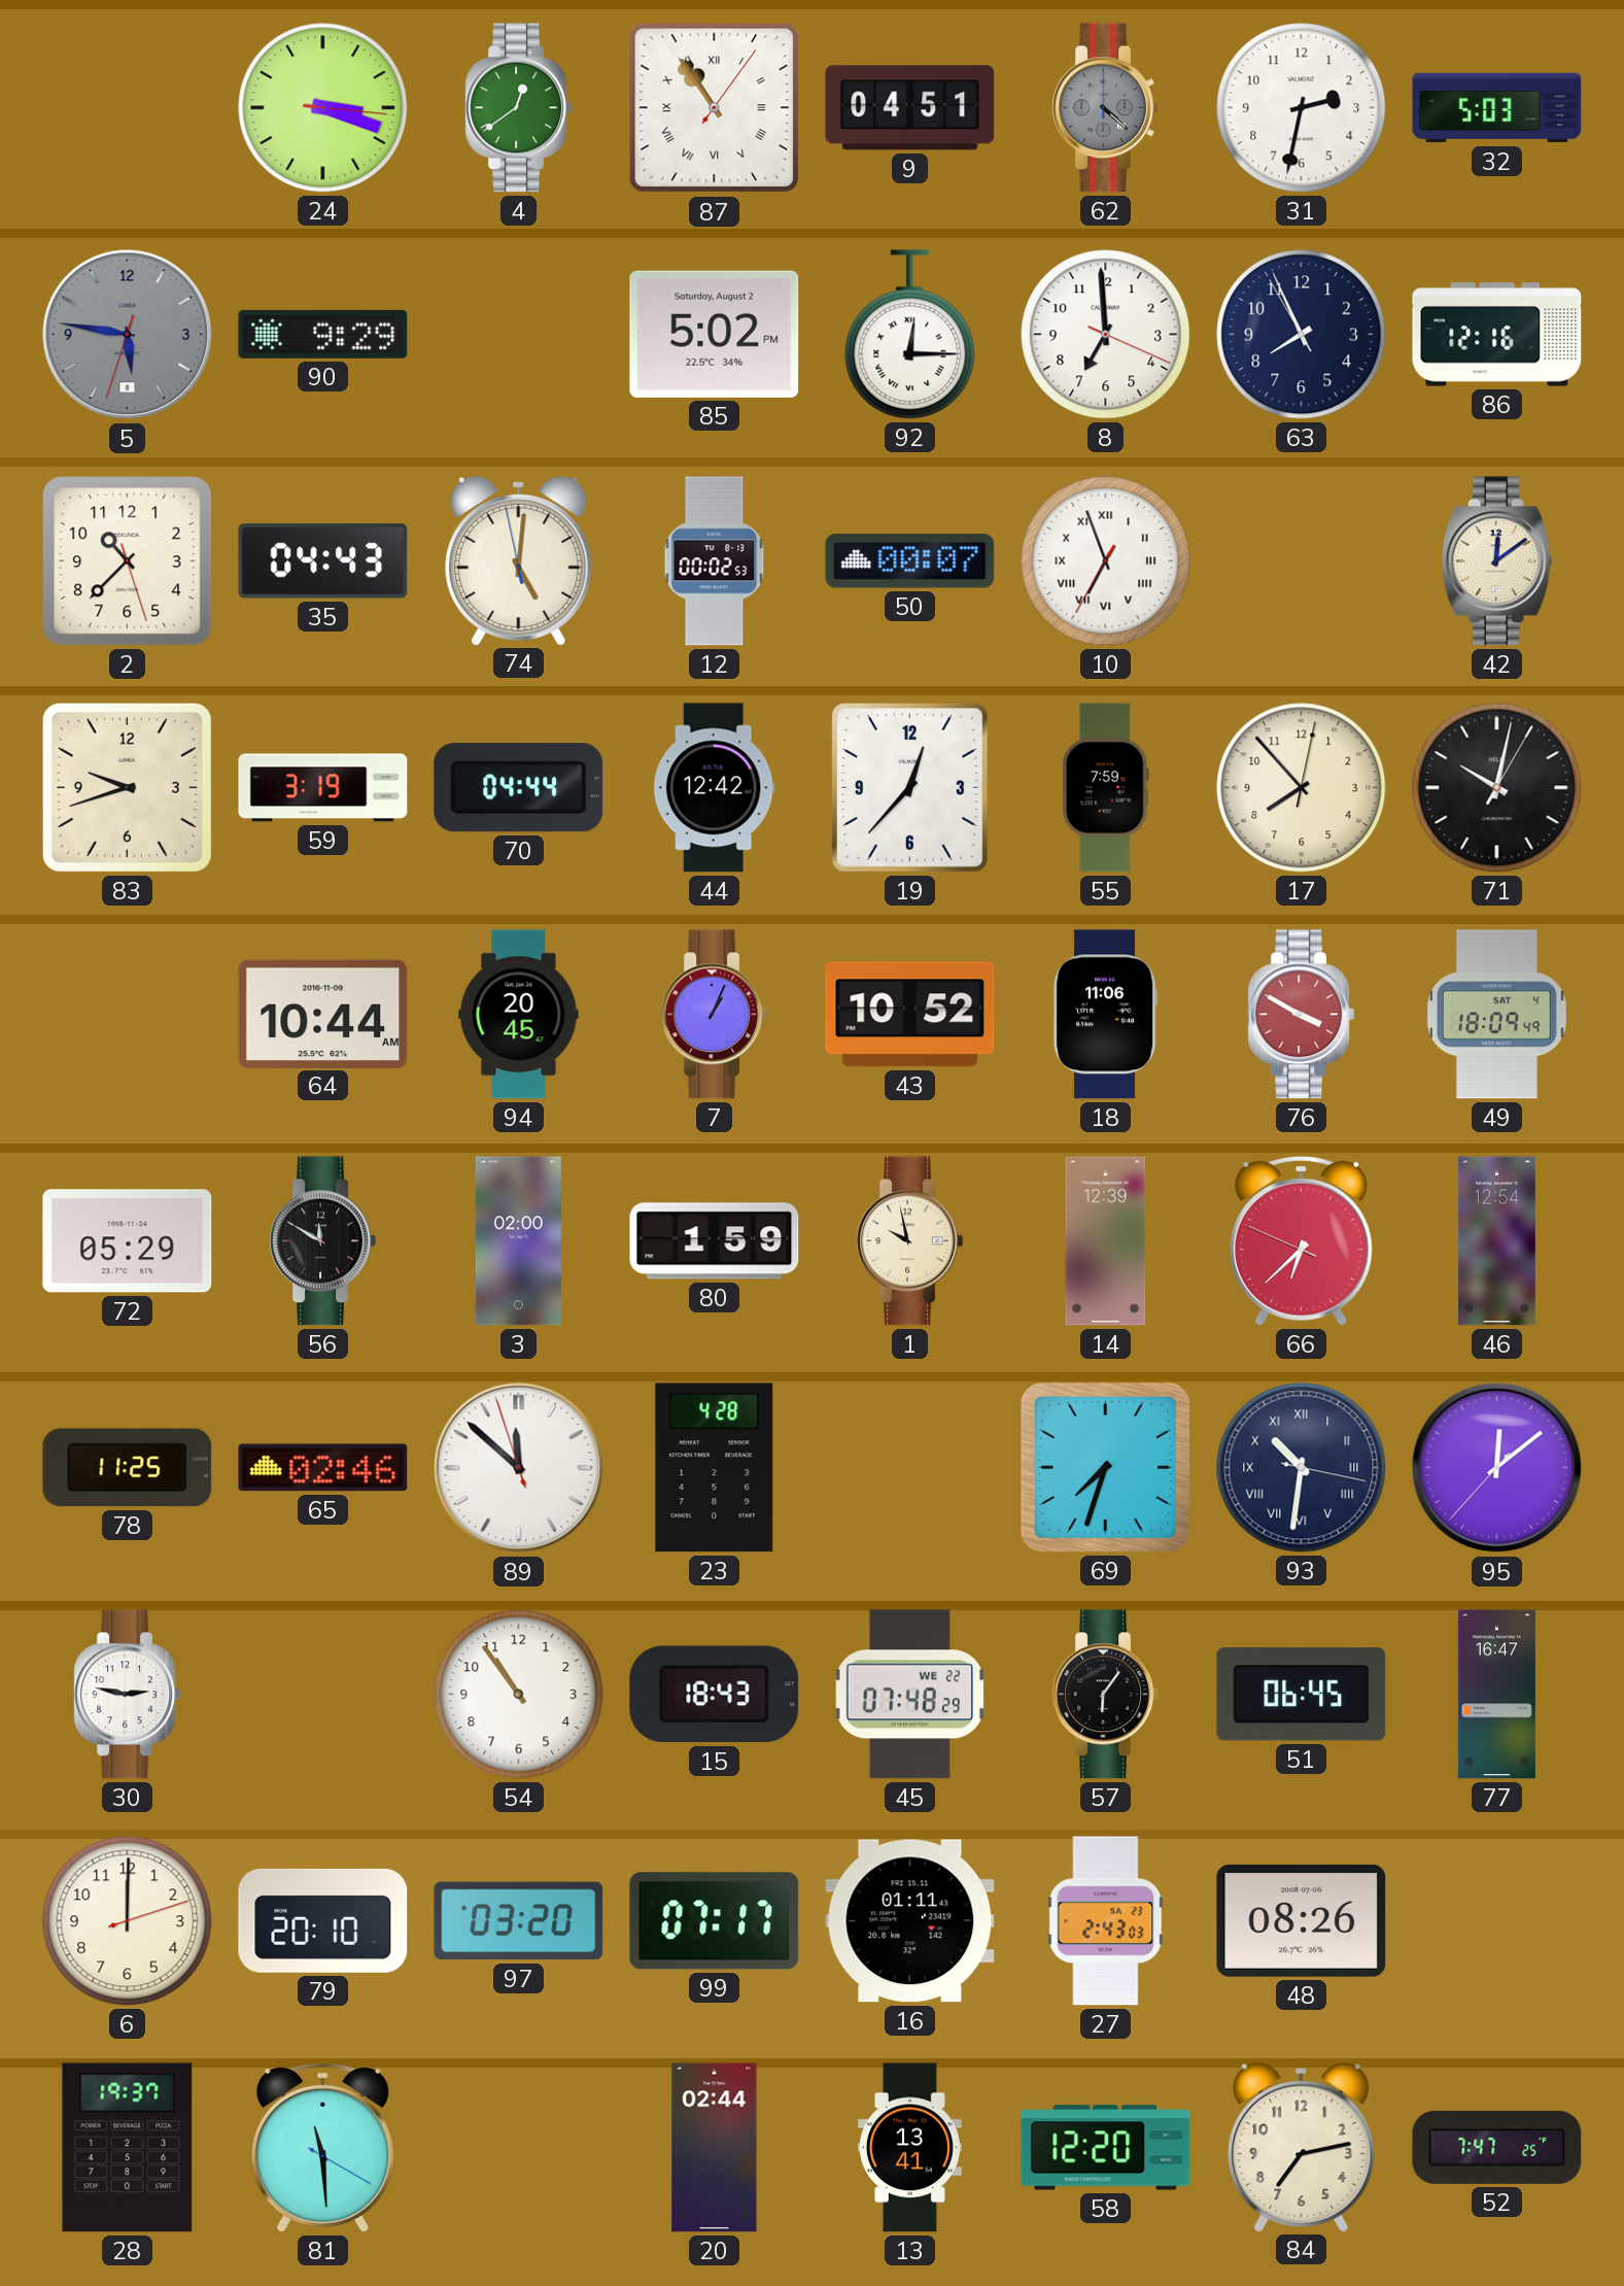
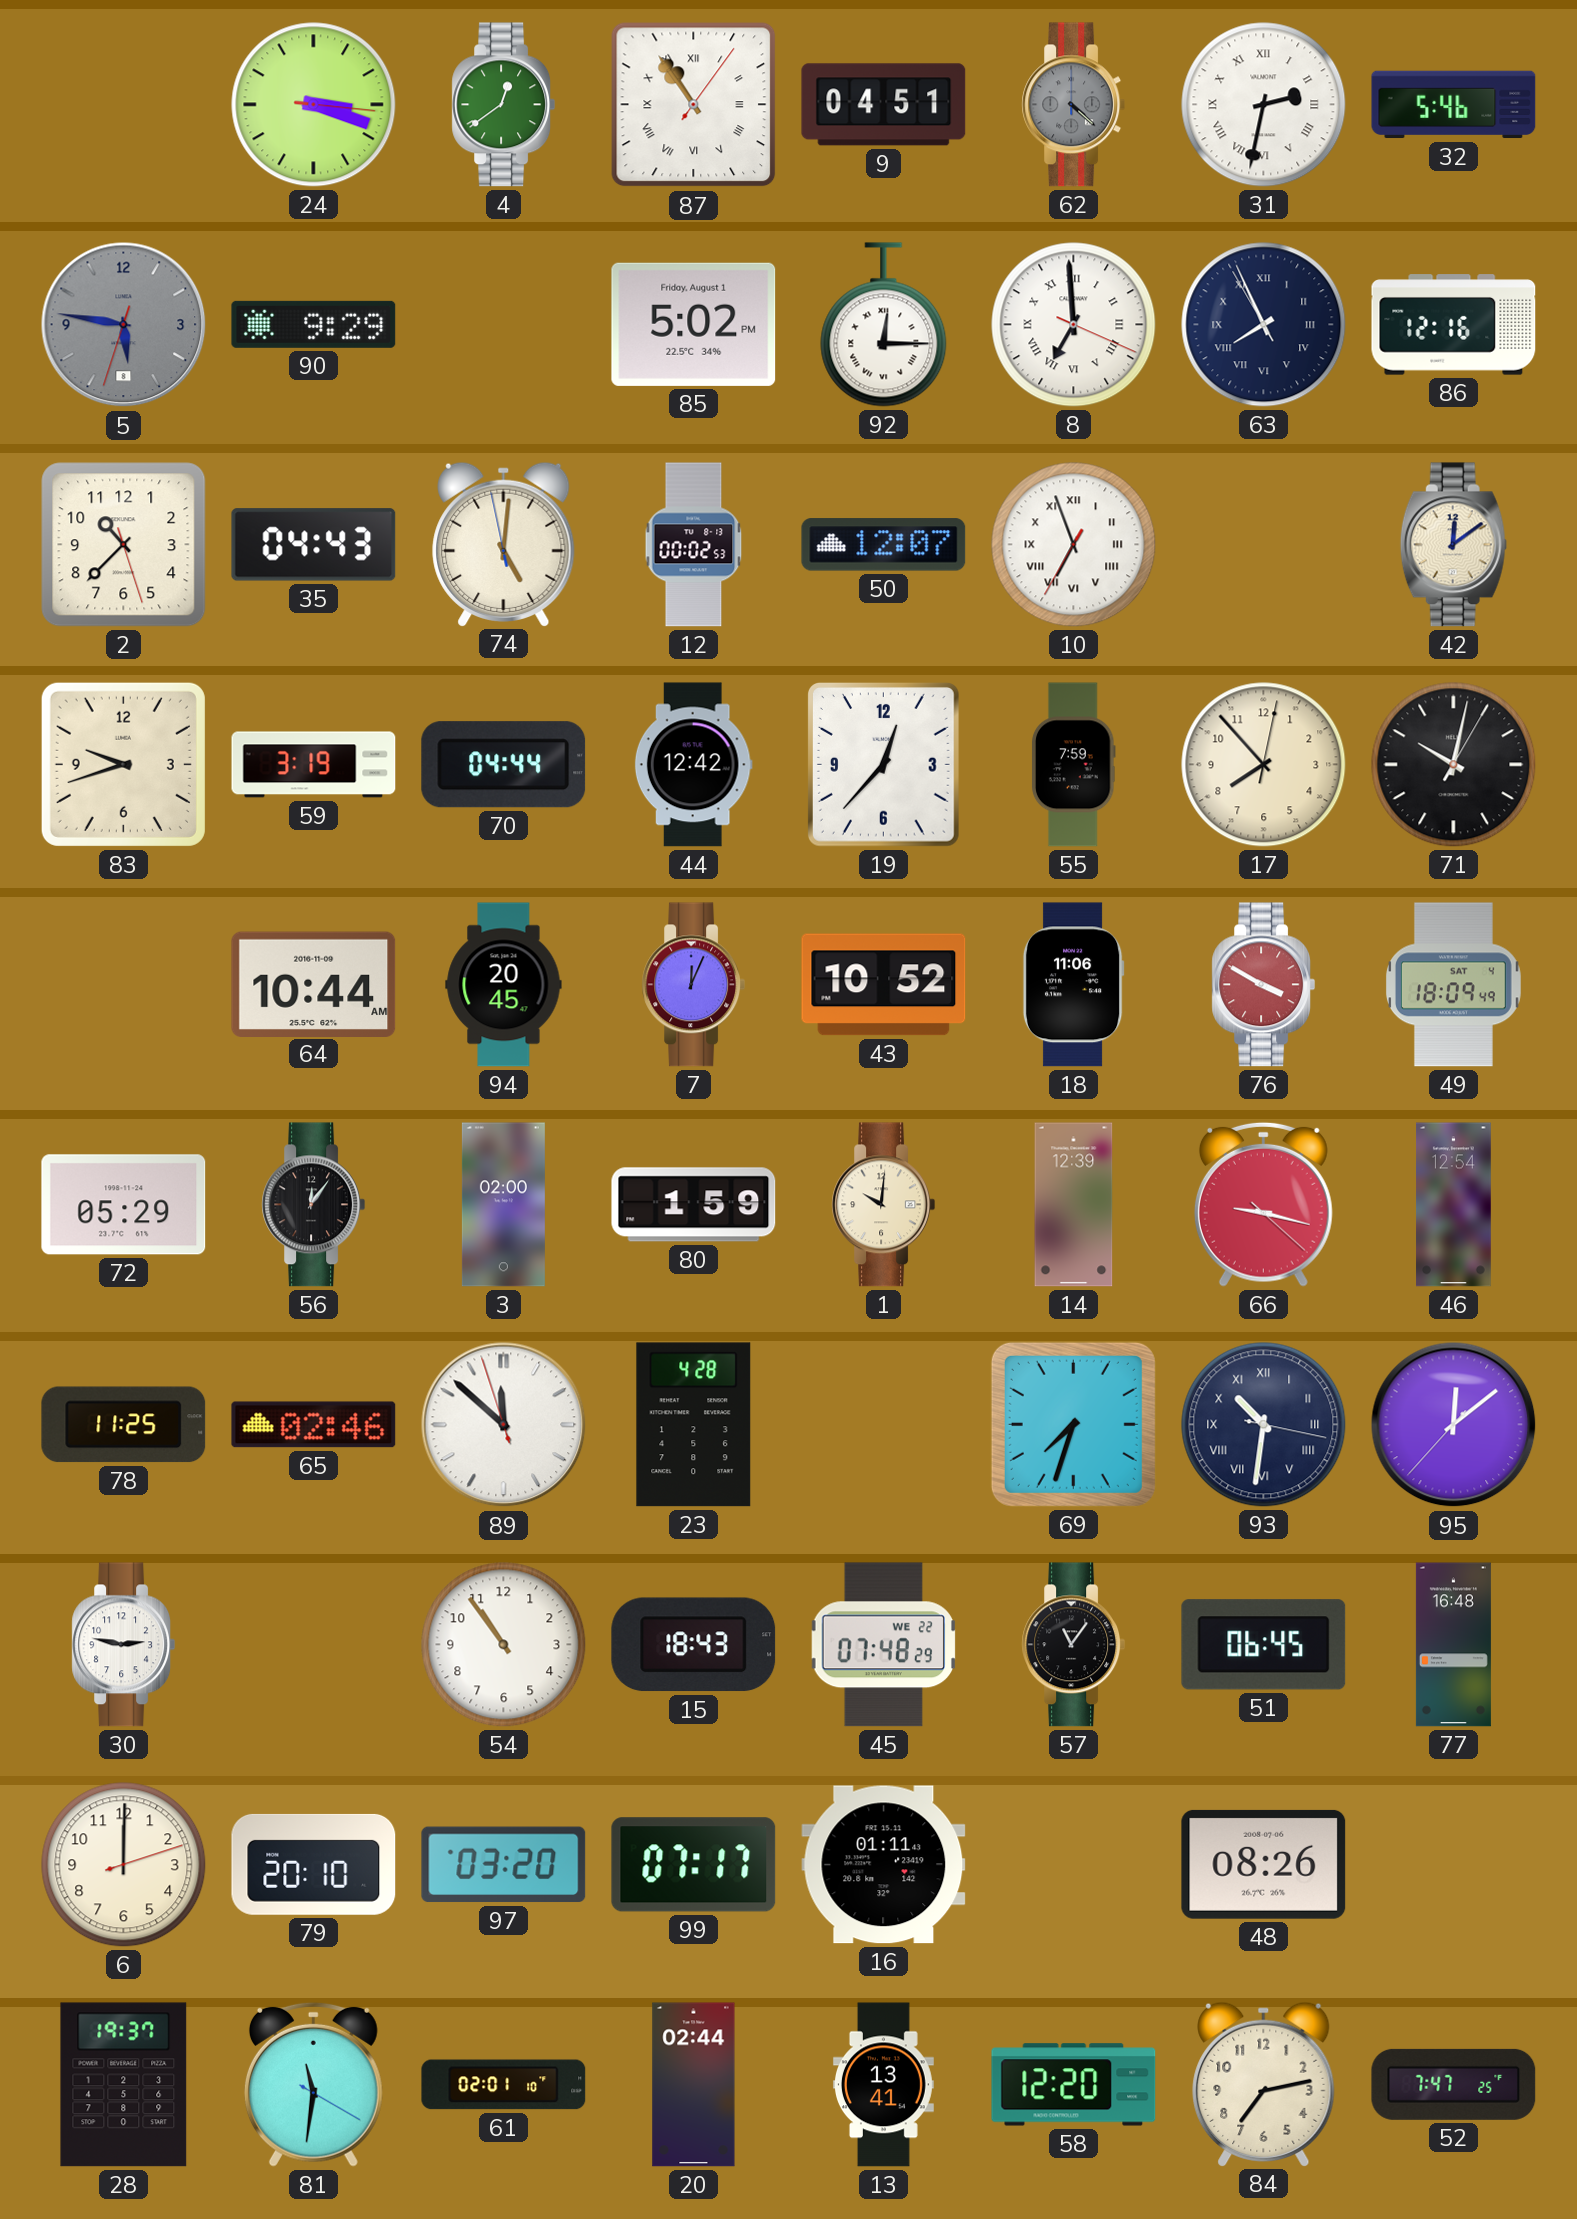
31 numerals: Arabic -> Roman (1264, 105)
32: 5:03 -> 5:46 (1454, 105)
85 date: Saturday, August 2 -> Friday, August 1 (694, 324)
8 numerals: Arabic -> Roman (1074, 325)
63 numerals: Arabic -> Roman (1264, 325)
50: 00:07 -> 12:07 (884, 545)
7: 1:04 -> 12:04 (694, 985)
56: 11:50 -> 12:06 (314, 1205)
1: 9:58 -> 10:01 (884, 1205)
66: 6:37 -> 9:17 (1263, 1204)
57: 6:06 -> 11:06 (1074, 1645)
77: 16:47 -> 16:48 (1453, 1645)
27: 2:43 -> none (1106, 1921)
81: 11:29 -> 11:31 (313, 2084)
61: none -> 02:01 (504, 2085)
